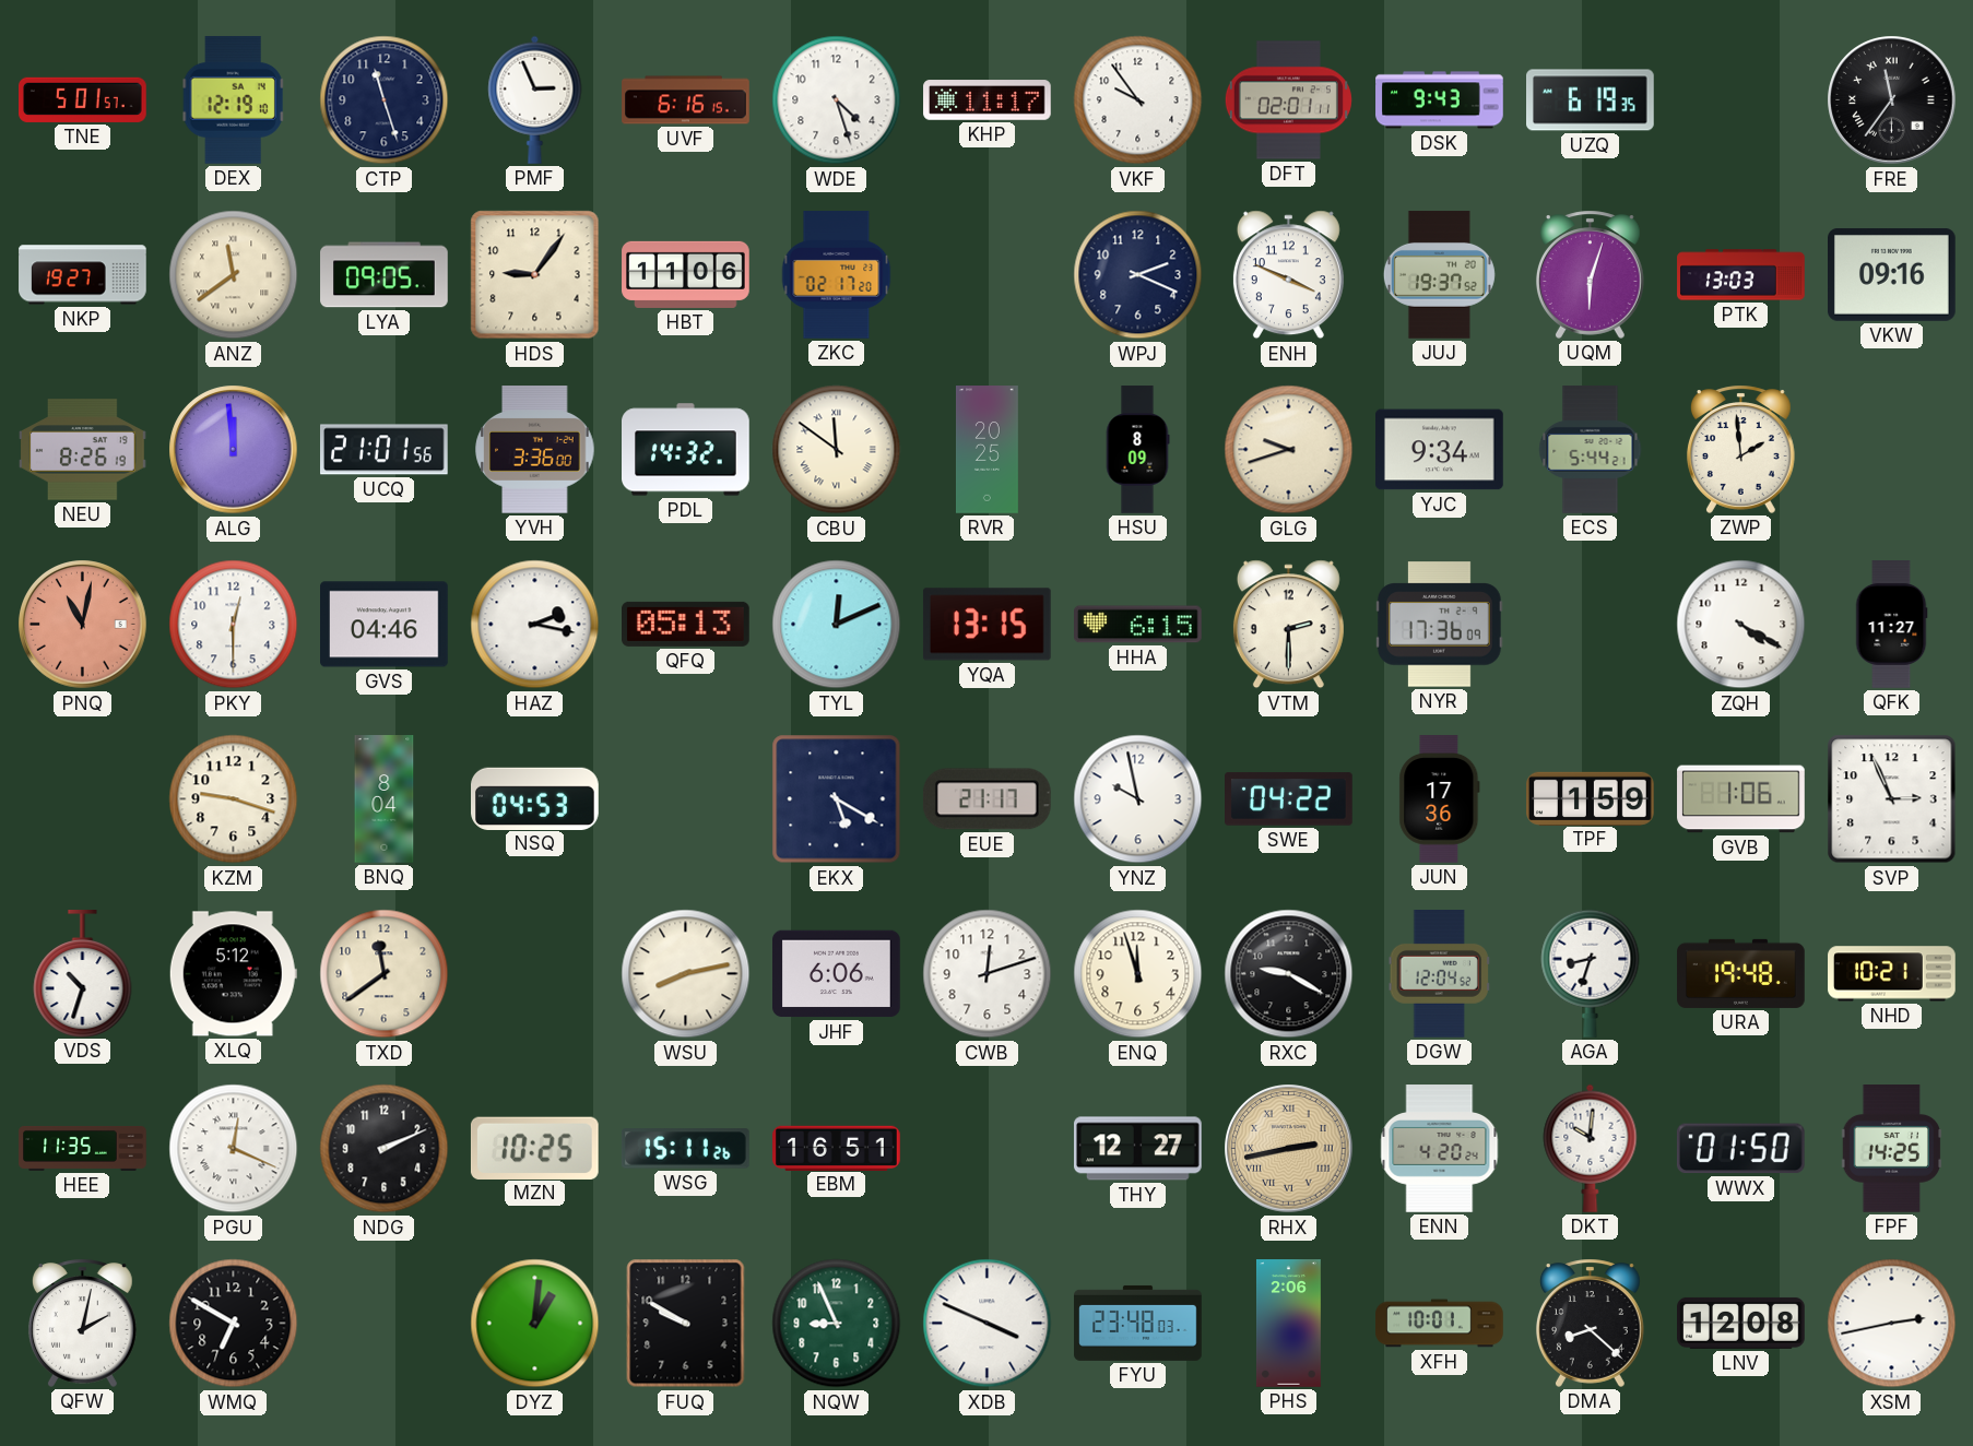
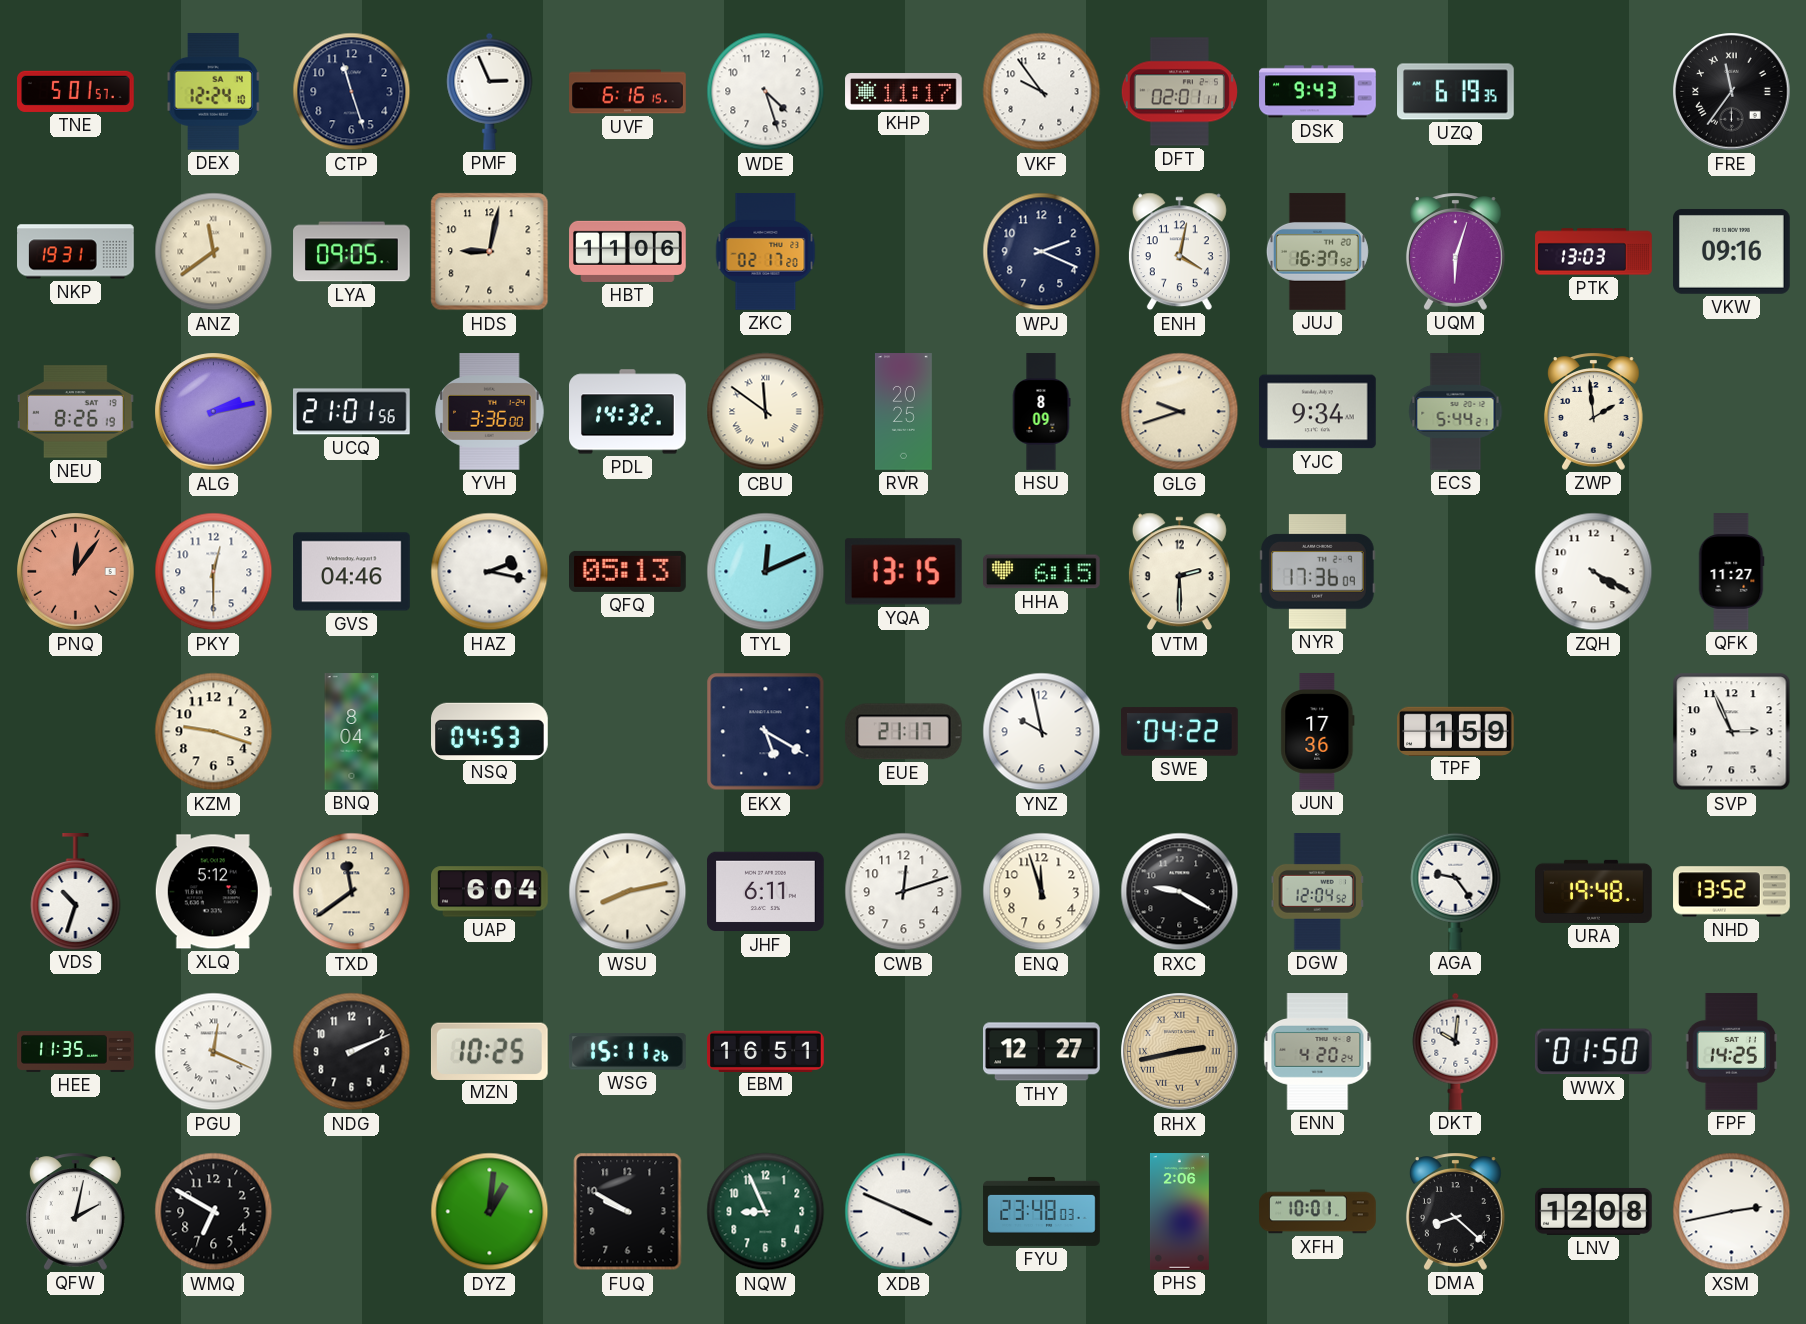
DEX: 12:19 -> 12:24 (214, 91)
NKP: 19:27 -> 19:31 (76, 252)
HDS: 9:06 -> 9:02 (490, 252)
ENH: 3:49 -> 4:02 (1179, 252)
JUJ: 19:37 -> 16:37 (1317, 252)
ALG: 11:59 -> 2:13 (214, 412)
PNQ: 11:02 -> 12:06 (76, 572)
GVB: 1:06 -> none (1741, 799)
UAP: none -> 6:04 (490, 892)
JHF: 6:06 -> 6:11 (766, 892)
AGA: 8:33 -> 9:24 (1456, 891)
NHD: 10:21 -> 13:52 (1732, 892)
